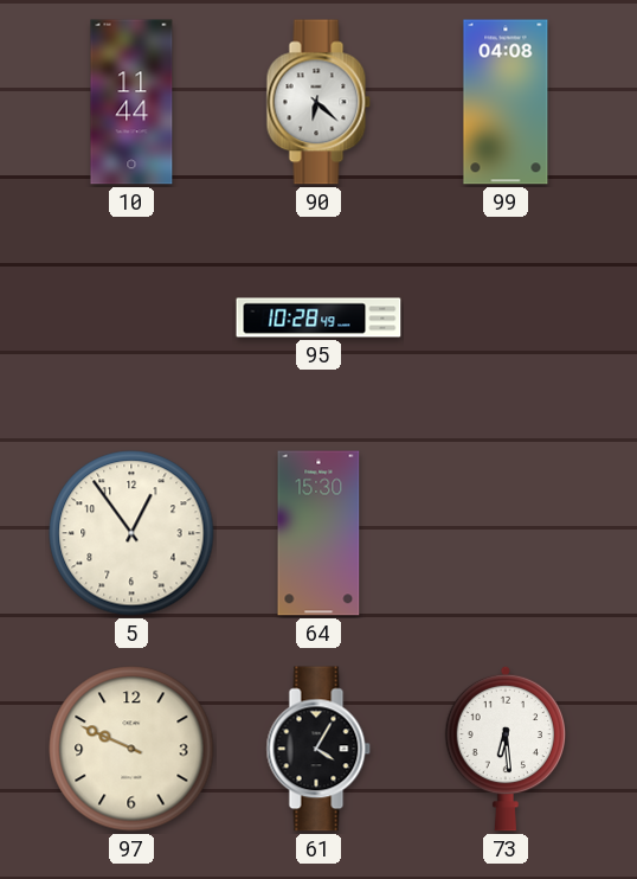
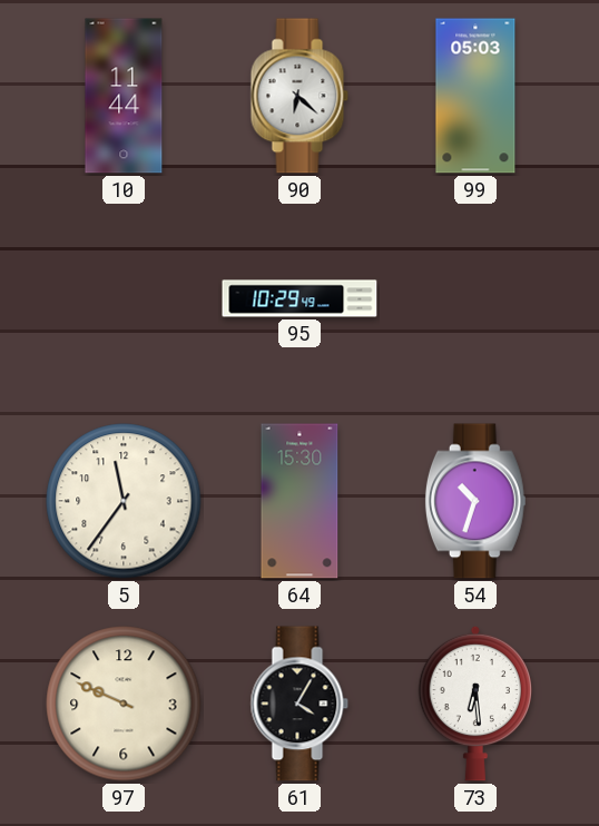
99: 04:08 -> 05:03 (475, 96)
95: 10:28 -> 10:29 (299, 298)
5: 12:54 -> 11:36 (124, 501)
54: none -> 10:33 (475, 501)
